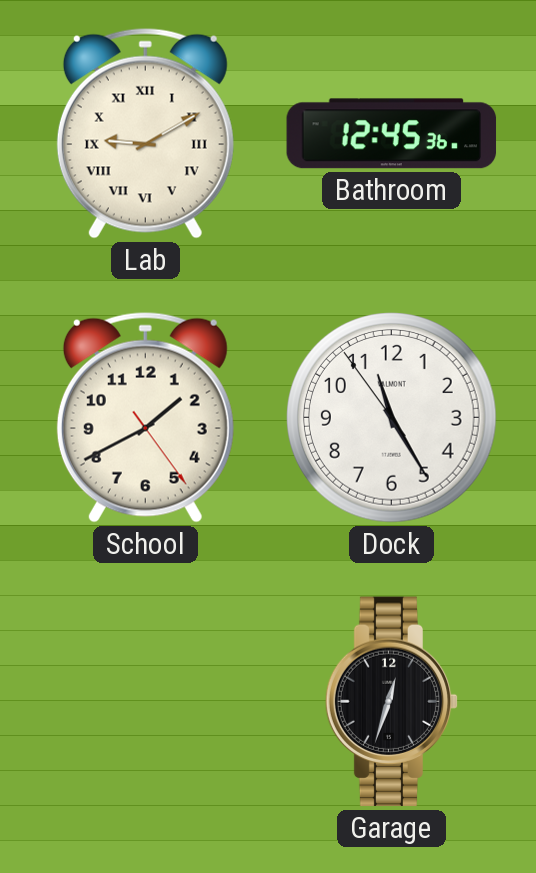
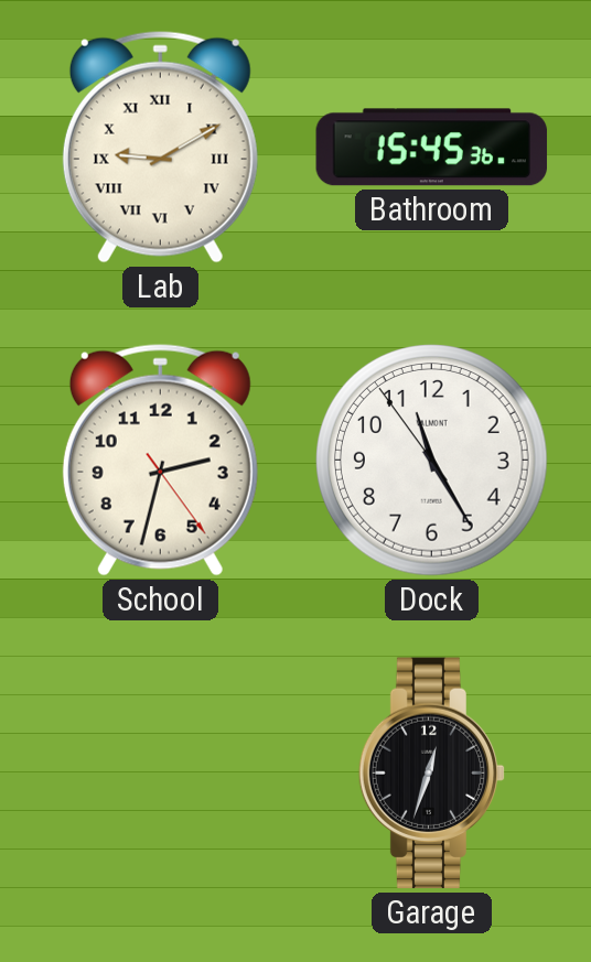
Bathroom: 12:45 -> 15:45 (432, 148)
School: 1:40 -> 2:32 (160, 460)
